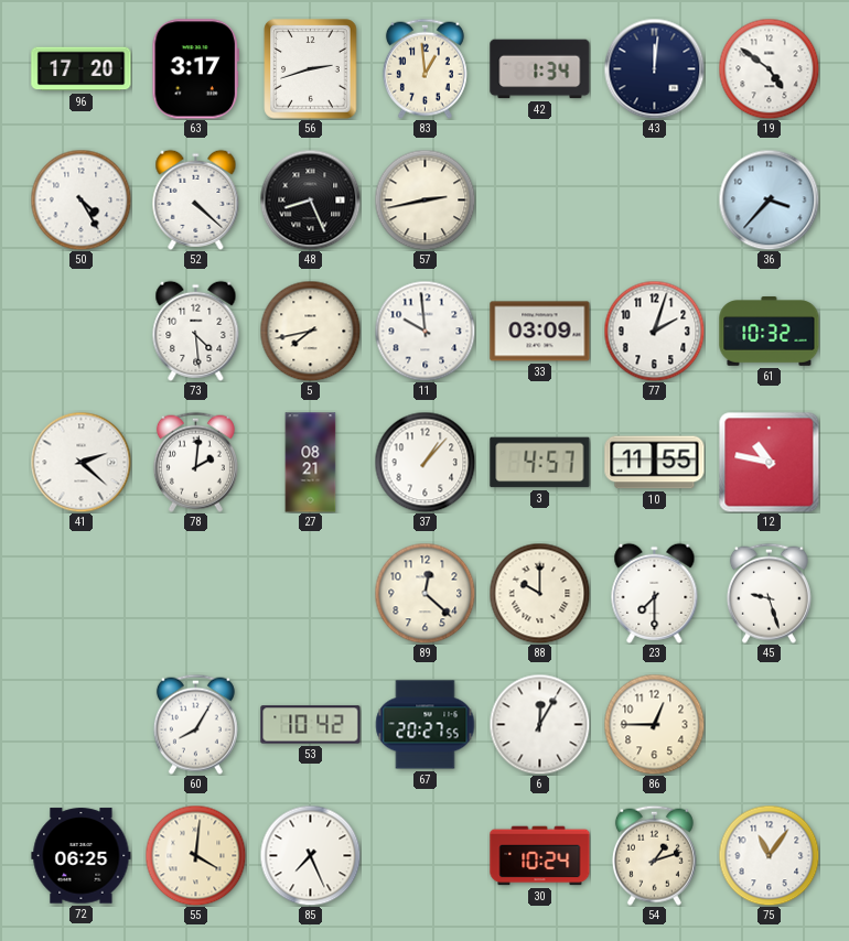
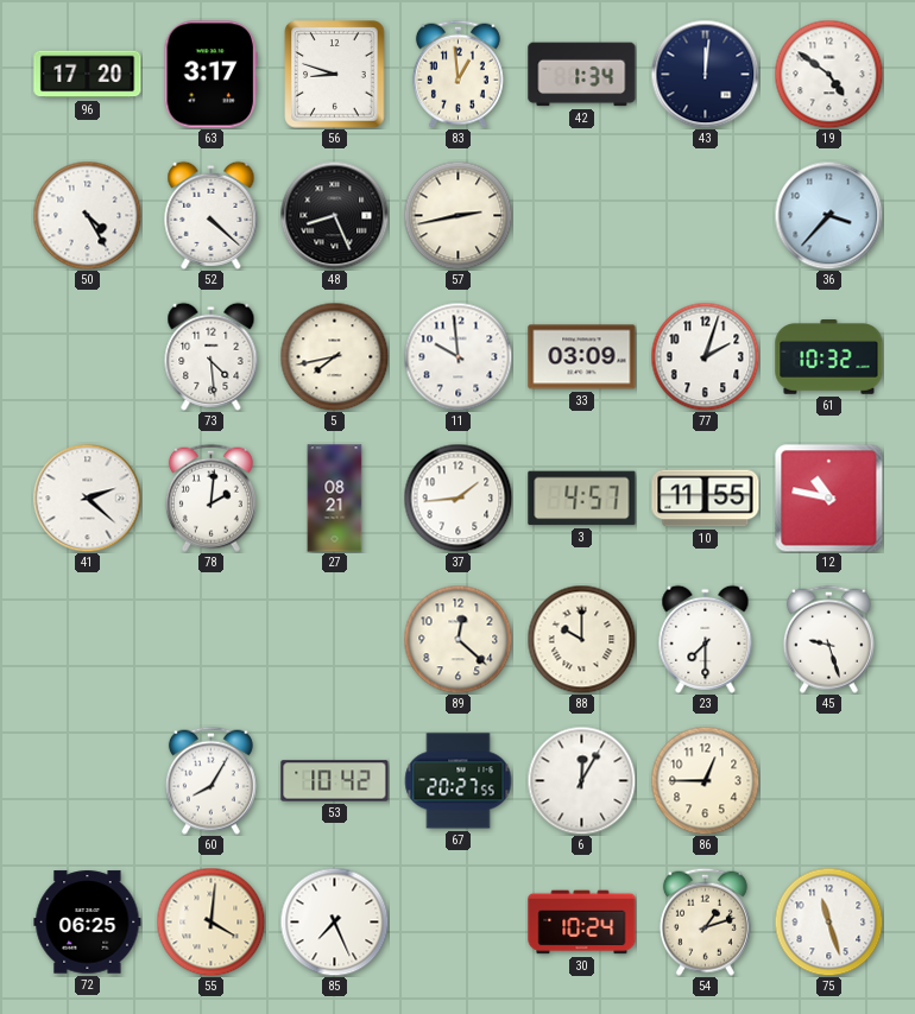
56: 2:42 -> 8:48 (335, 75)
37: 1:07 -> 1:44 (457, 498)
75: 11:06 -> 11:27 (828, 921)
